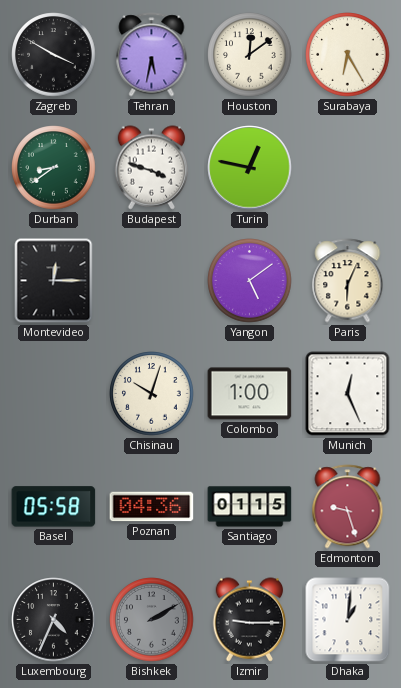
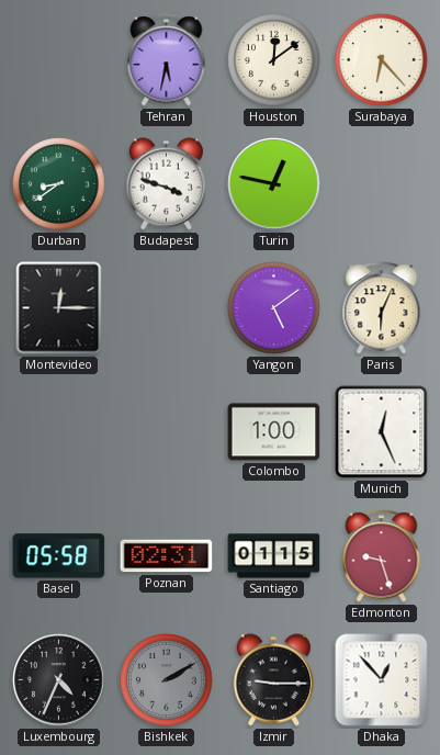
Zagreb: 3:50 -> none (54, 55)
Surabaya: 6:25 -> 6:23 (382, 60)
Chisinau: 10:03 -> none (152, 394)
Poznan: 04:36 -> 02:31 (167, 556)
Dhaka: 1:01 -> 12:53 (382, 680)
